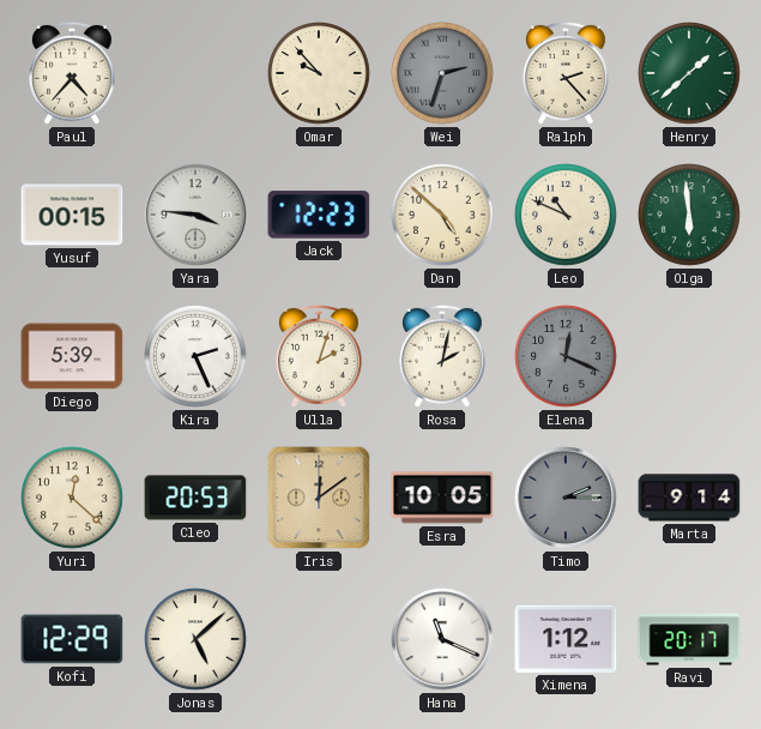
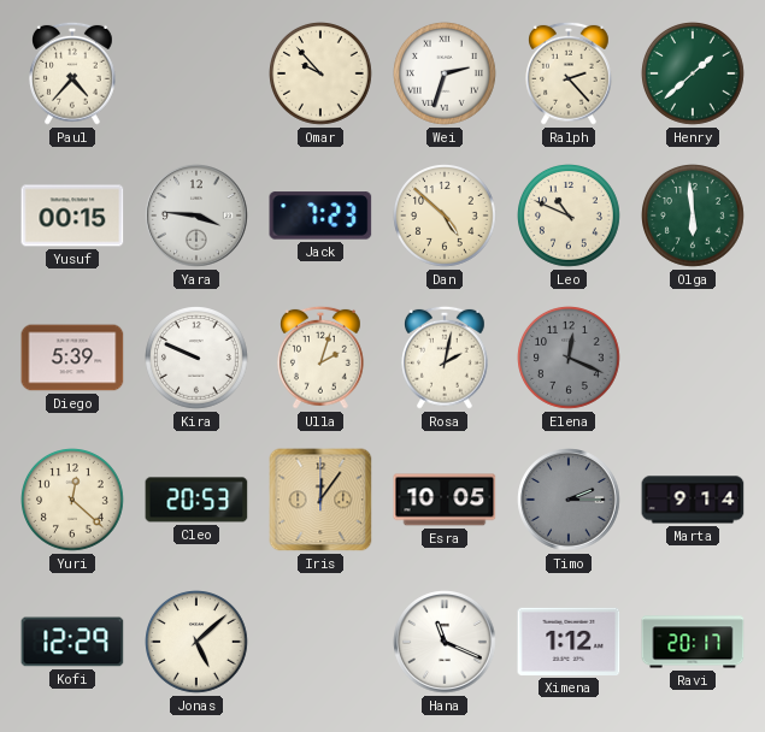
Wei dial: grey -> white (446, 75)
Jack: 12:23 -> 7:23 (320, 216)
Kira: 2:26 -> 9:49 (198, 359)
Iris: 12:09 -> 12:06 (320, 500)
